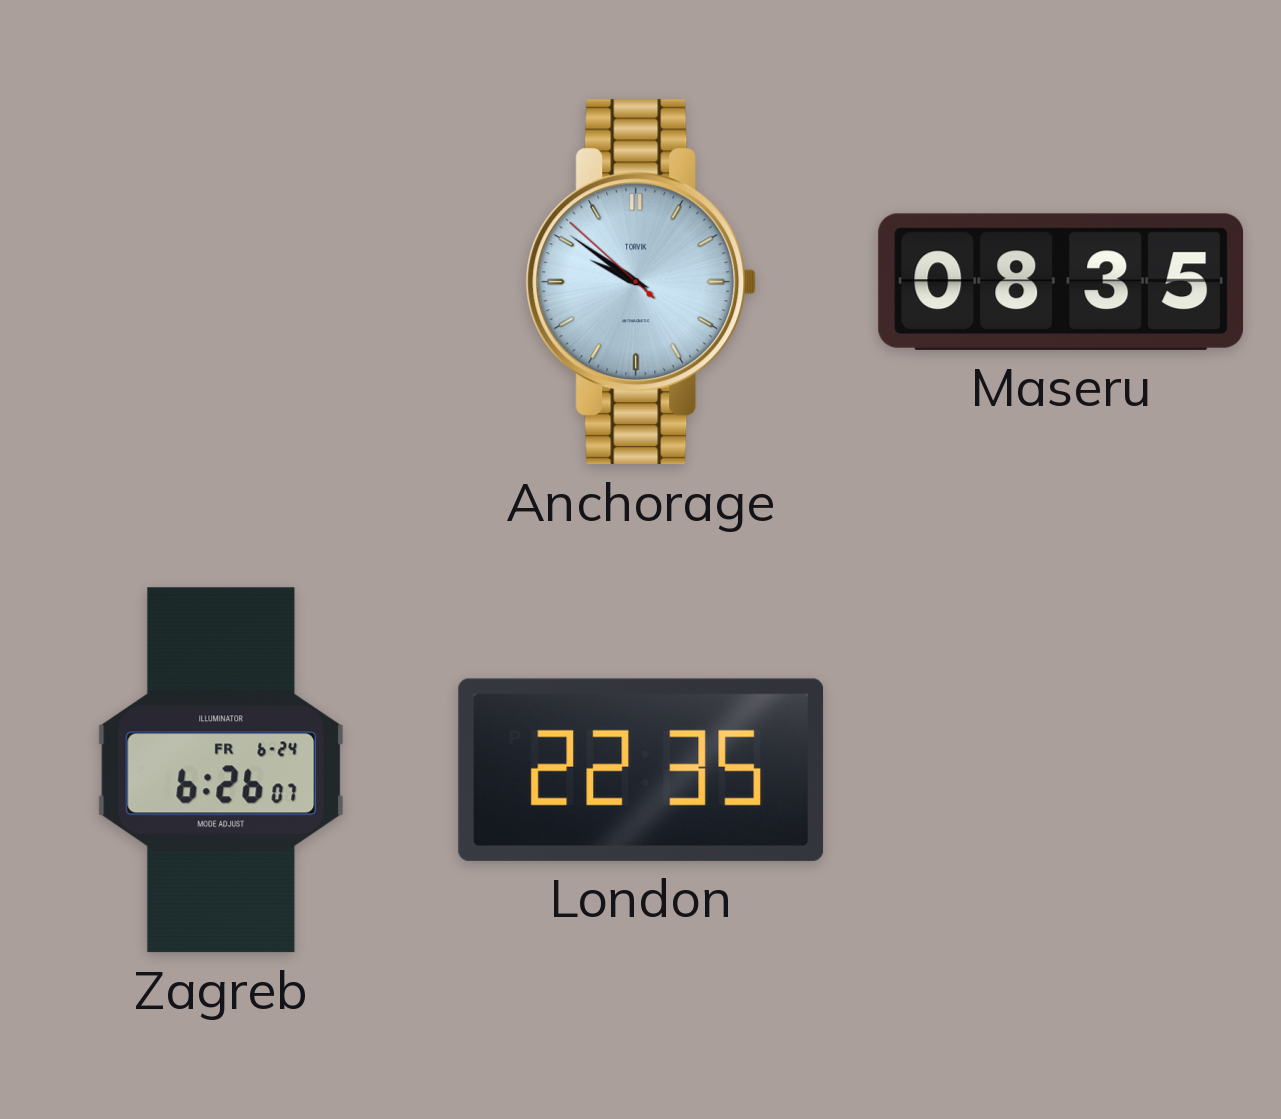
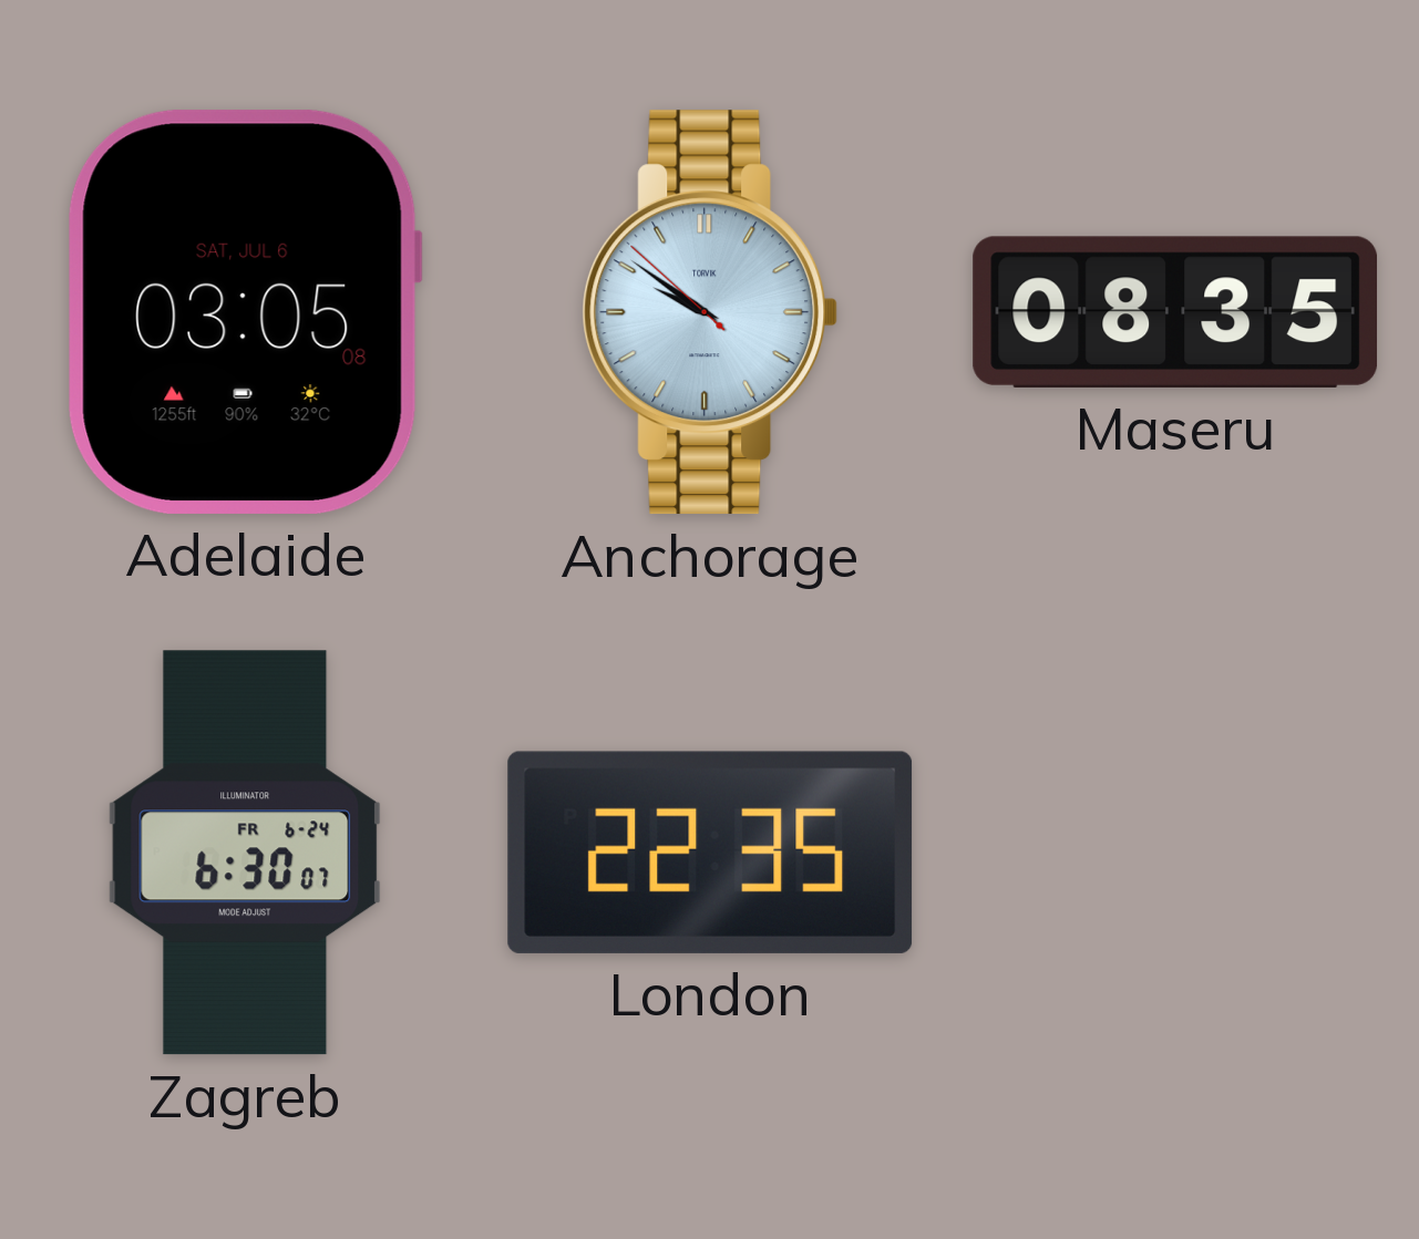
Adelaide: none -> 03:05 (245, 312)
Zagreb: 6:26 -> 6:30 (245, 853)
